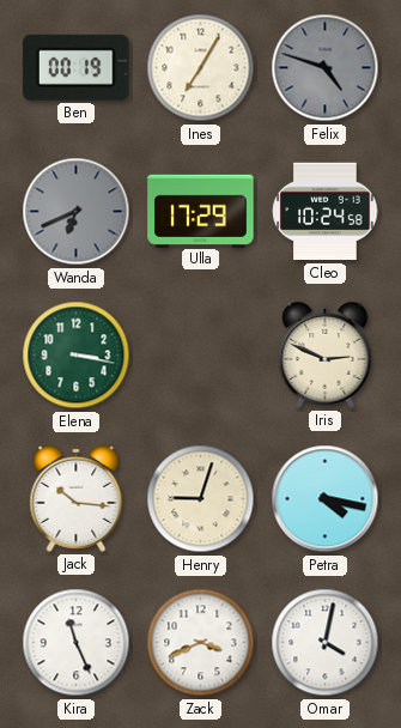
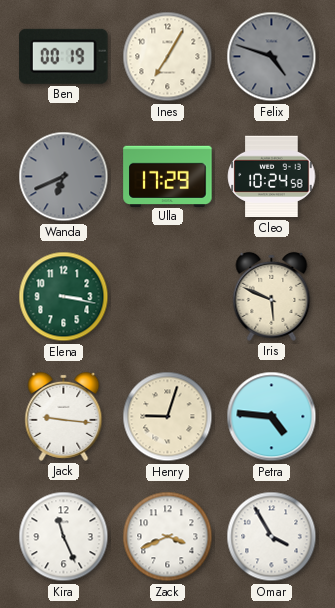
Iris: 2:49 -> 5:49 (272, 296)
Jack: 10:16 -> 9:16 (64, 416)
Petra: 4:17 -> 4:46 (272, 417)
Omar: 4:02 -> 3:55 (272, 537)
